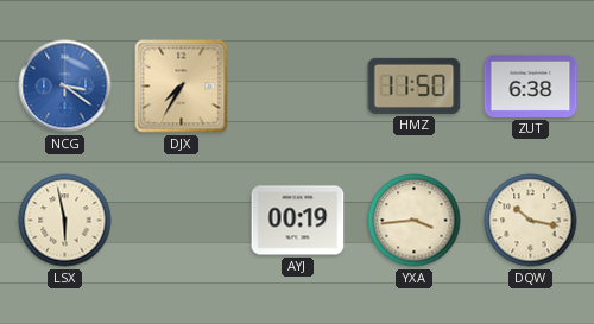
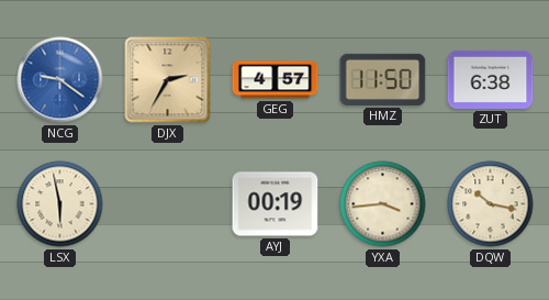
NCG: 3:21 -> 9:21 (60, 80)
DJX: 7:35 -> 2:35 (168, 80)
GEG: none -> 4:57 (276, 80)
